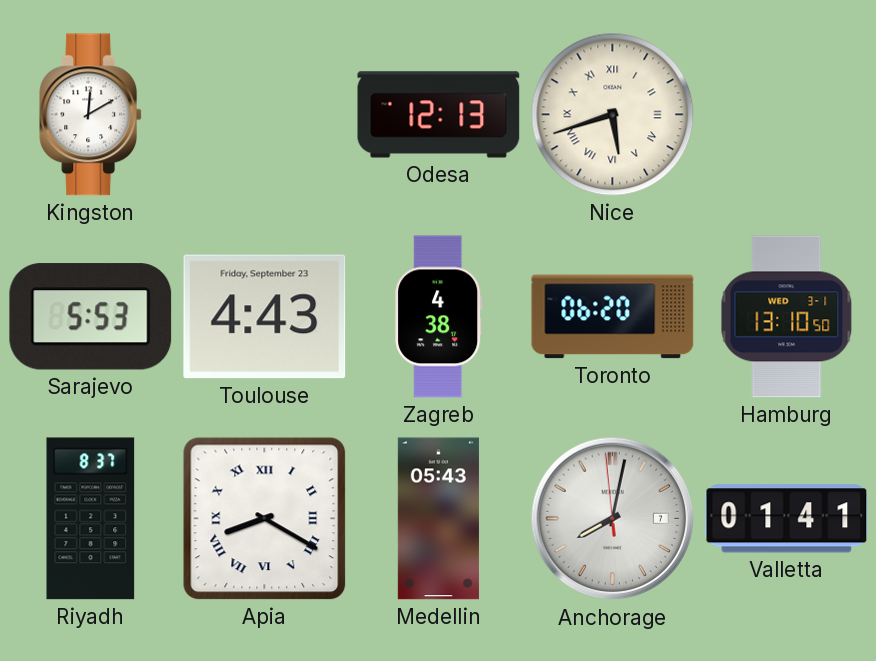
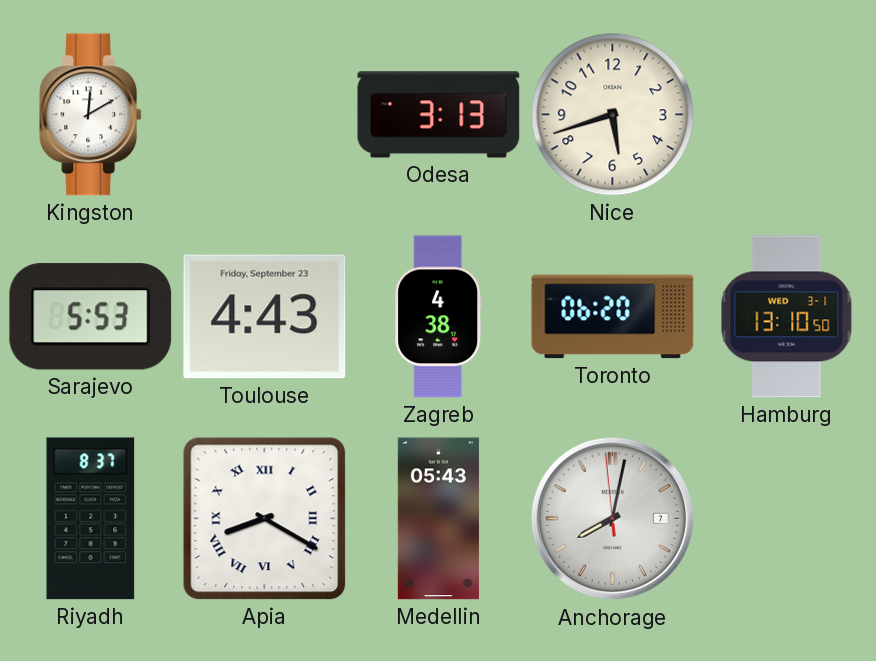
Odesa: 12:13 -> 3:13 (439, 115)
Nice numerals: Roman -> Arabic (613, 115)
Valletta: 01:41 -> none (787, 519)
